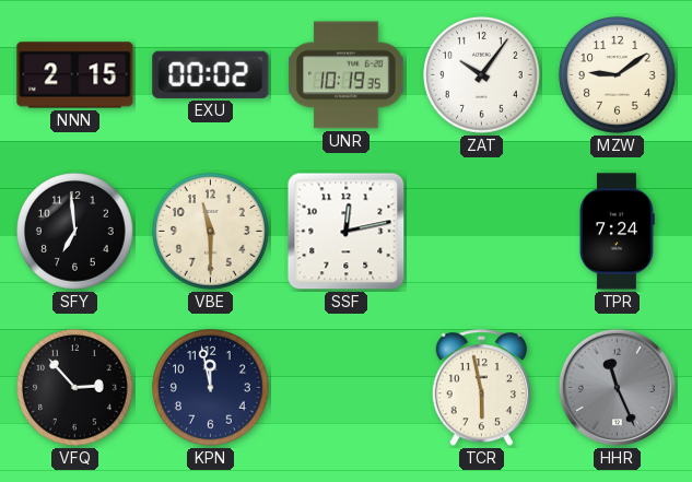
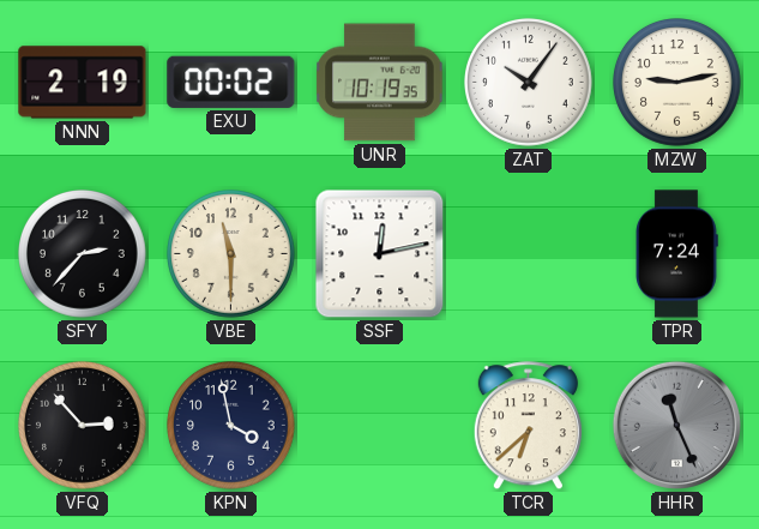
NNN: 2:15 -> 2:19 (83, 83)
MZW: 9:09 -> 9:13 (677, 83)
SFY: 6:59 -> 2:37 (83, 254)
KPN: 11:58 -> 3:58 (231, 426)
TCR: 5:58 -> 6:38 (528, 426)
